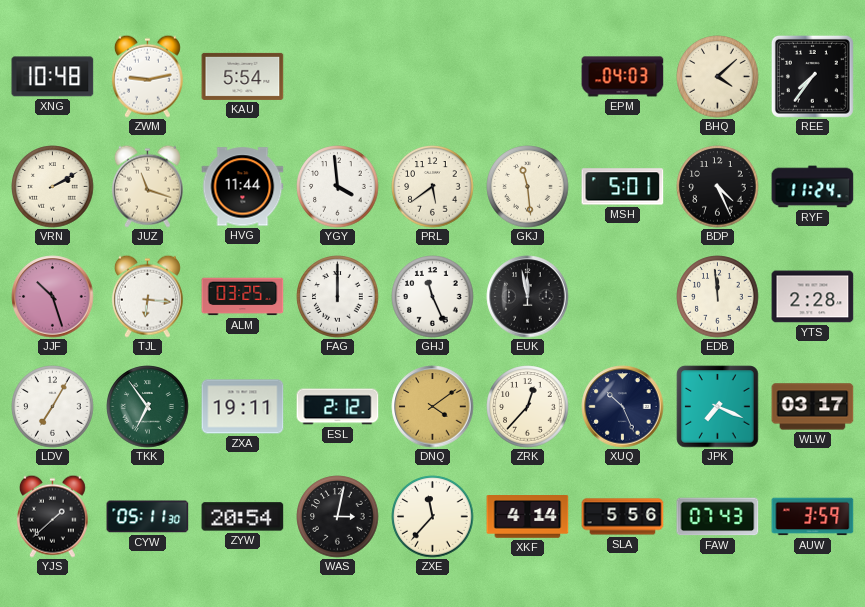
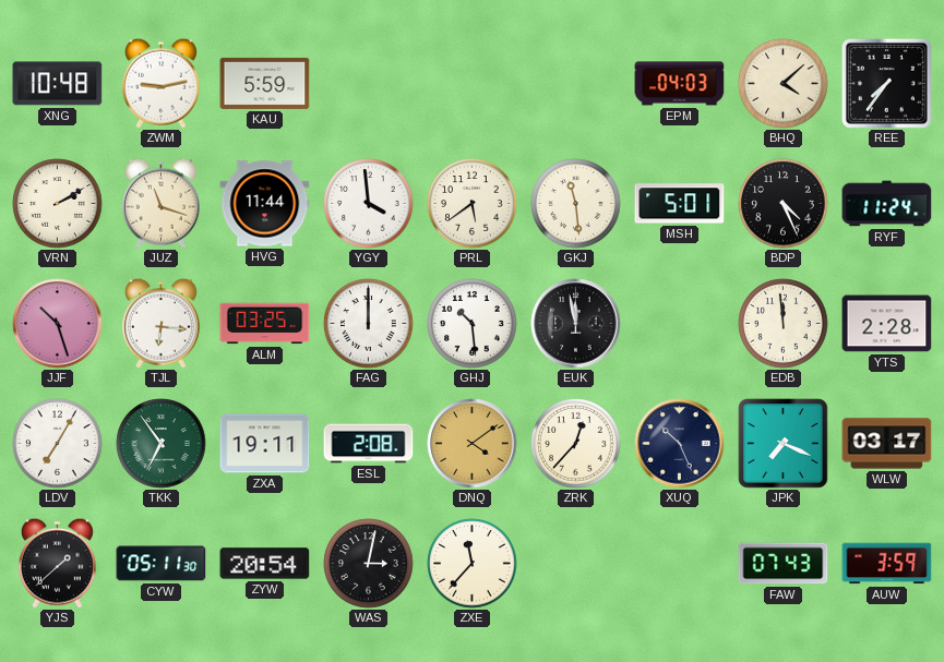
KAU: 5:54 -> 5:59 (265, 83)
GHJ: 11:26 -> 10:29 (473, 324)
ESL: 2:12 -> 2:08 (369, 444)
XKF: 4:14 -> none (528, 517)
SLA: 5:56 -> none (623, 517)
